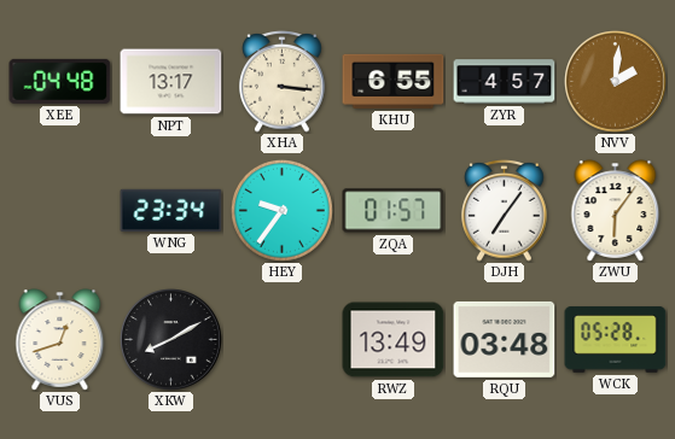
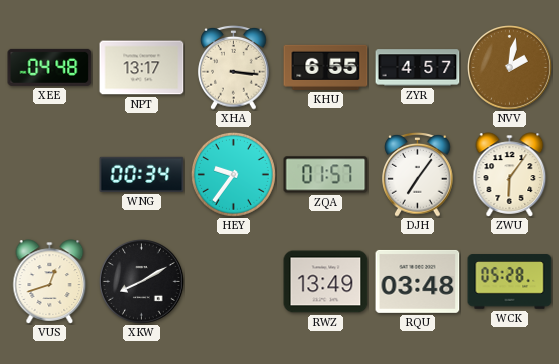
NVV: 2:01 -> 2:02 (510, 68)
WNG: 23:34 -> 00:34 (142, 174)
